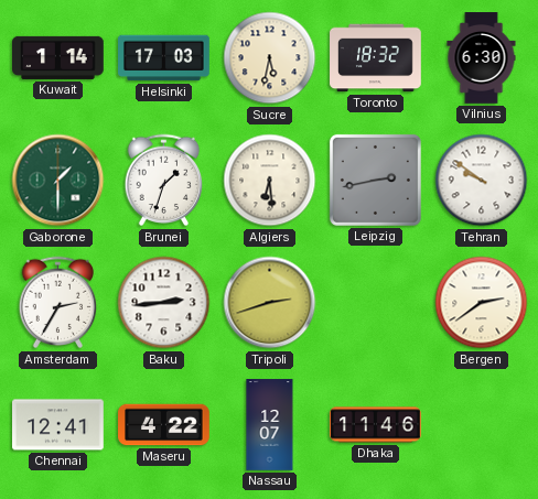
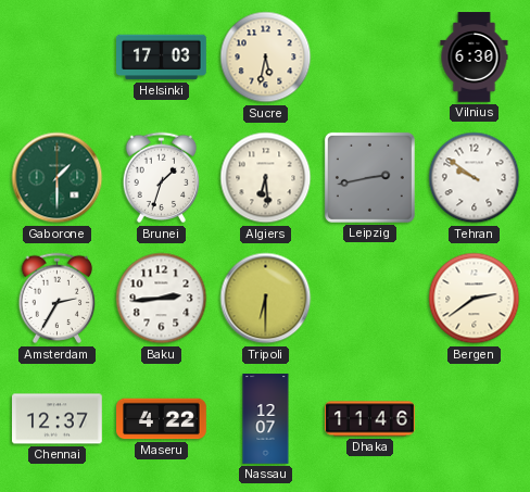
Kuwait: 1:14 -> none (58, 57)
Toronto: 18:32 -> none (376, 58)
Tripoli: 2:42 -> 6:30 (266, 299)
Chennai: 12:41 -> 12:37 (58, 419)
